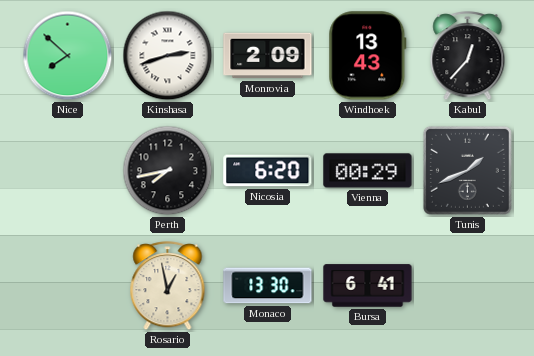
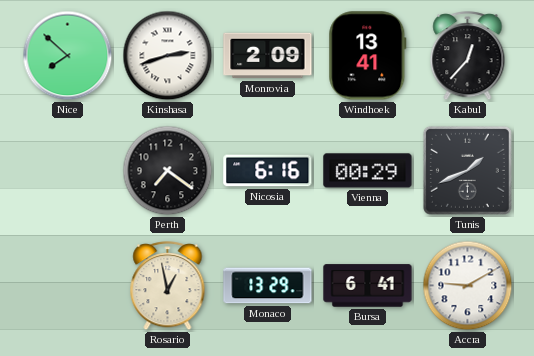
Windhoek: 13:43 -> 13:41 (368, 56)
Perth: 7:43 -> 7:21 (168, 171)
Nicosia: 6:20 -> 6:16 (268, 171)
Monaco: 13:30 -> 13:29 (268, 286)
Accra: none -> 9:10 (468, 286)
